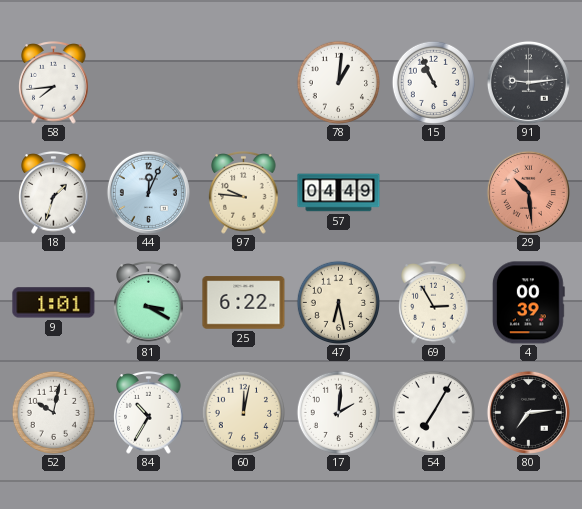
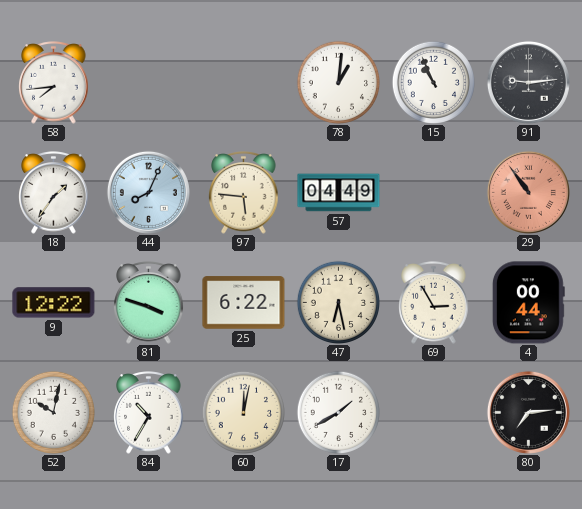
18: 1:33 -> 1:36 (54, 193)
44: 12:04 -> 8:04 (148, 192)
97: 9:46 -> 5:46 (244, 193)
29: 10:29 -> 10:54 (528, 192)
9: 1:01 -> 12:22 (54, 303)
81: 3:20 -> 3:48 (149, 303)
4: 00:39 -> 00:44 (528, 303)
17: 2:01 -> 1:40 (338, 412)
54: 7:05 -> none (433, 412)
